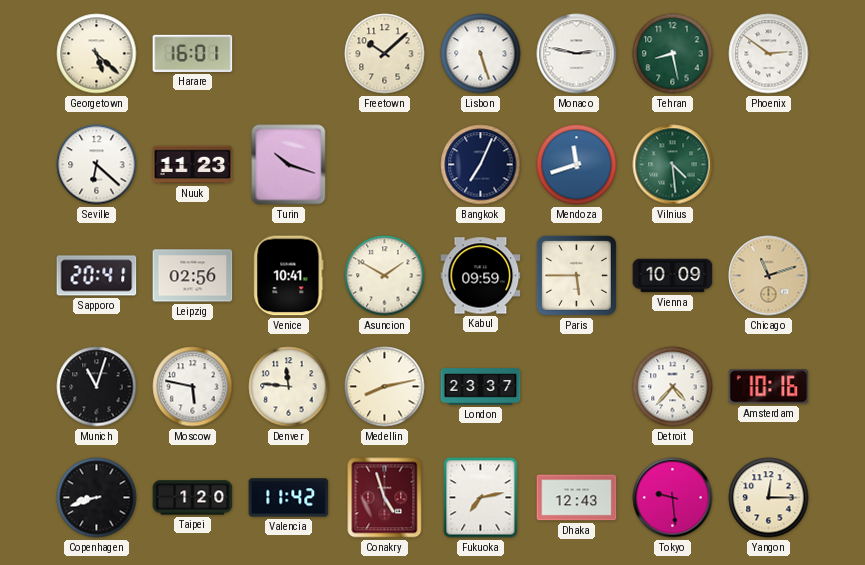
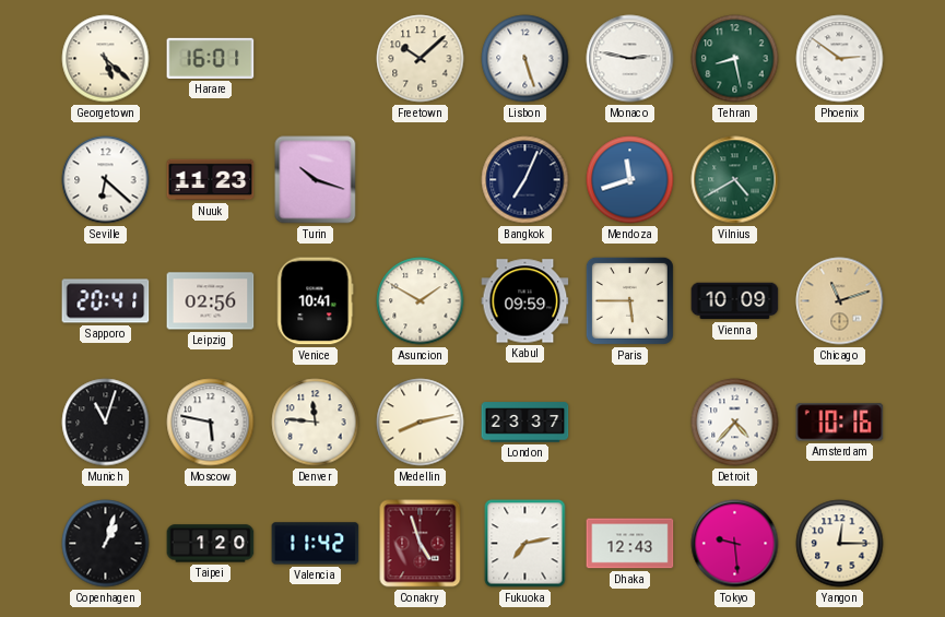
Vilnius: 4:29 -> 4:40 (735, 180)
Copenhagen: 8:42 -> 1:03 (106, 544)
